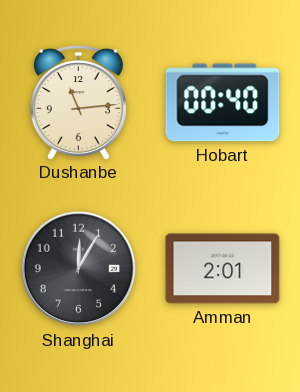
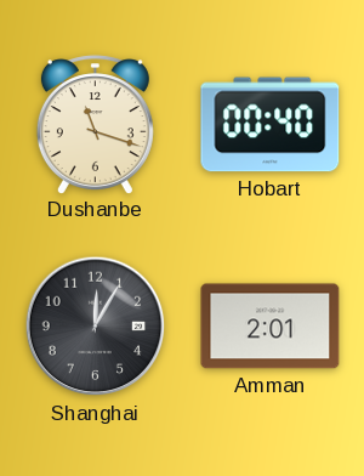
Dushanbe: 11:14 -> 11:18 (95, 124)
